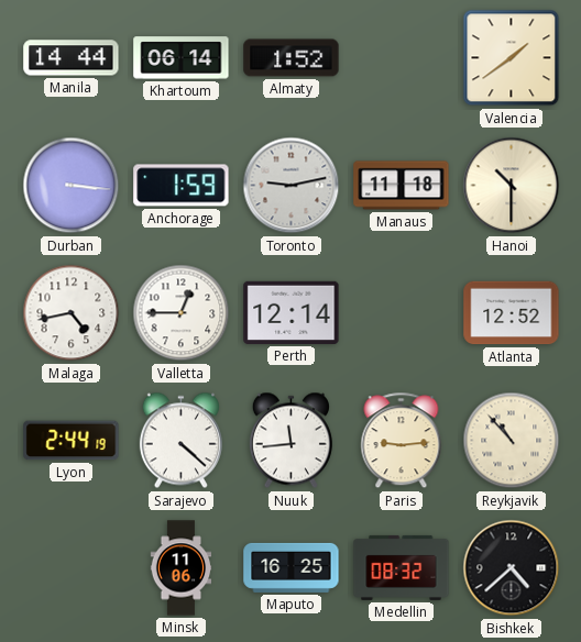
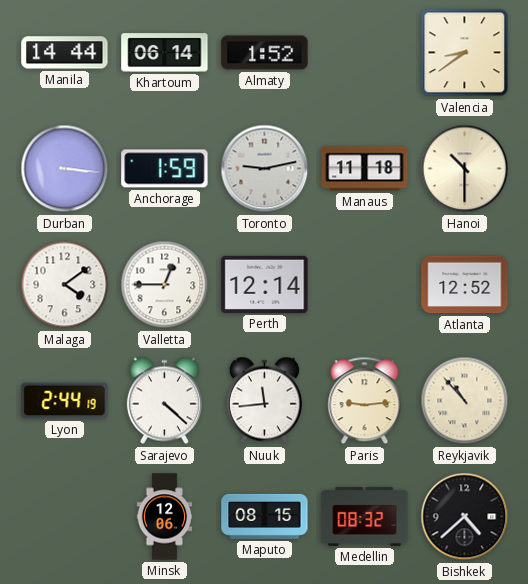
Valencia: 1:39 -> 8:39 (465, 53)
Malaga: 4:43 -> 4:09 (65, 285)
Minsk: 11:06 -> 12:06 (165, 517)
Maputo: 16:25 -> 08:15 (265, 516)
